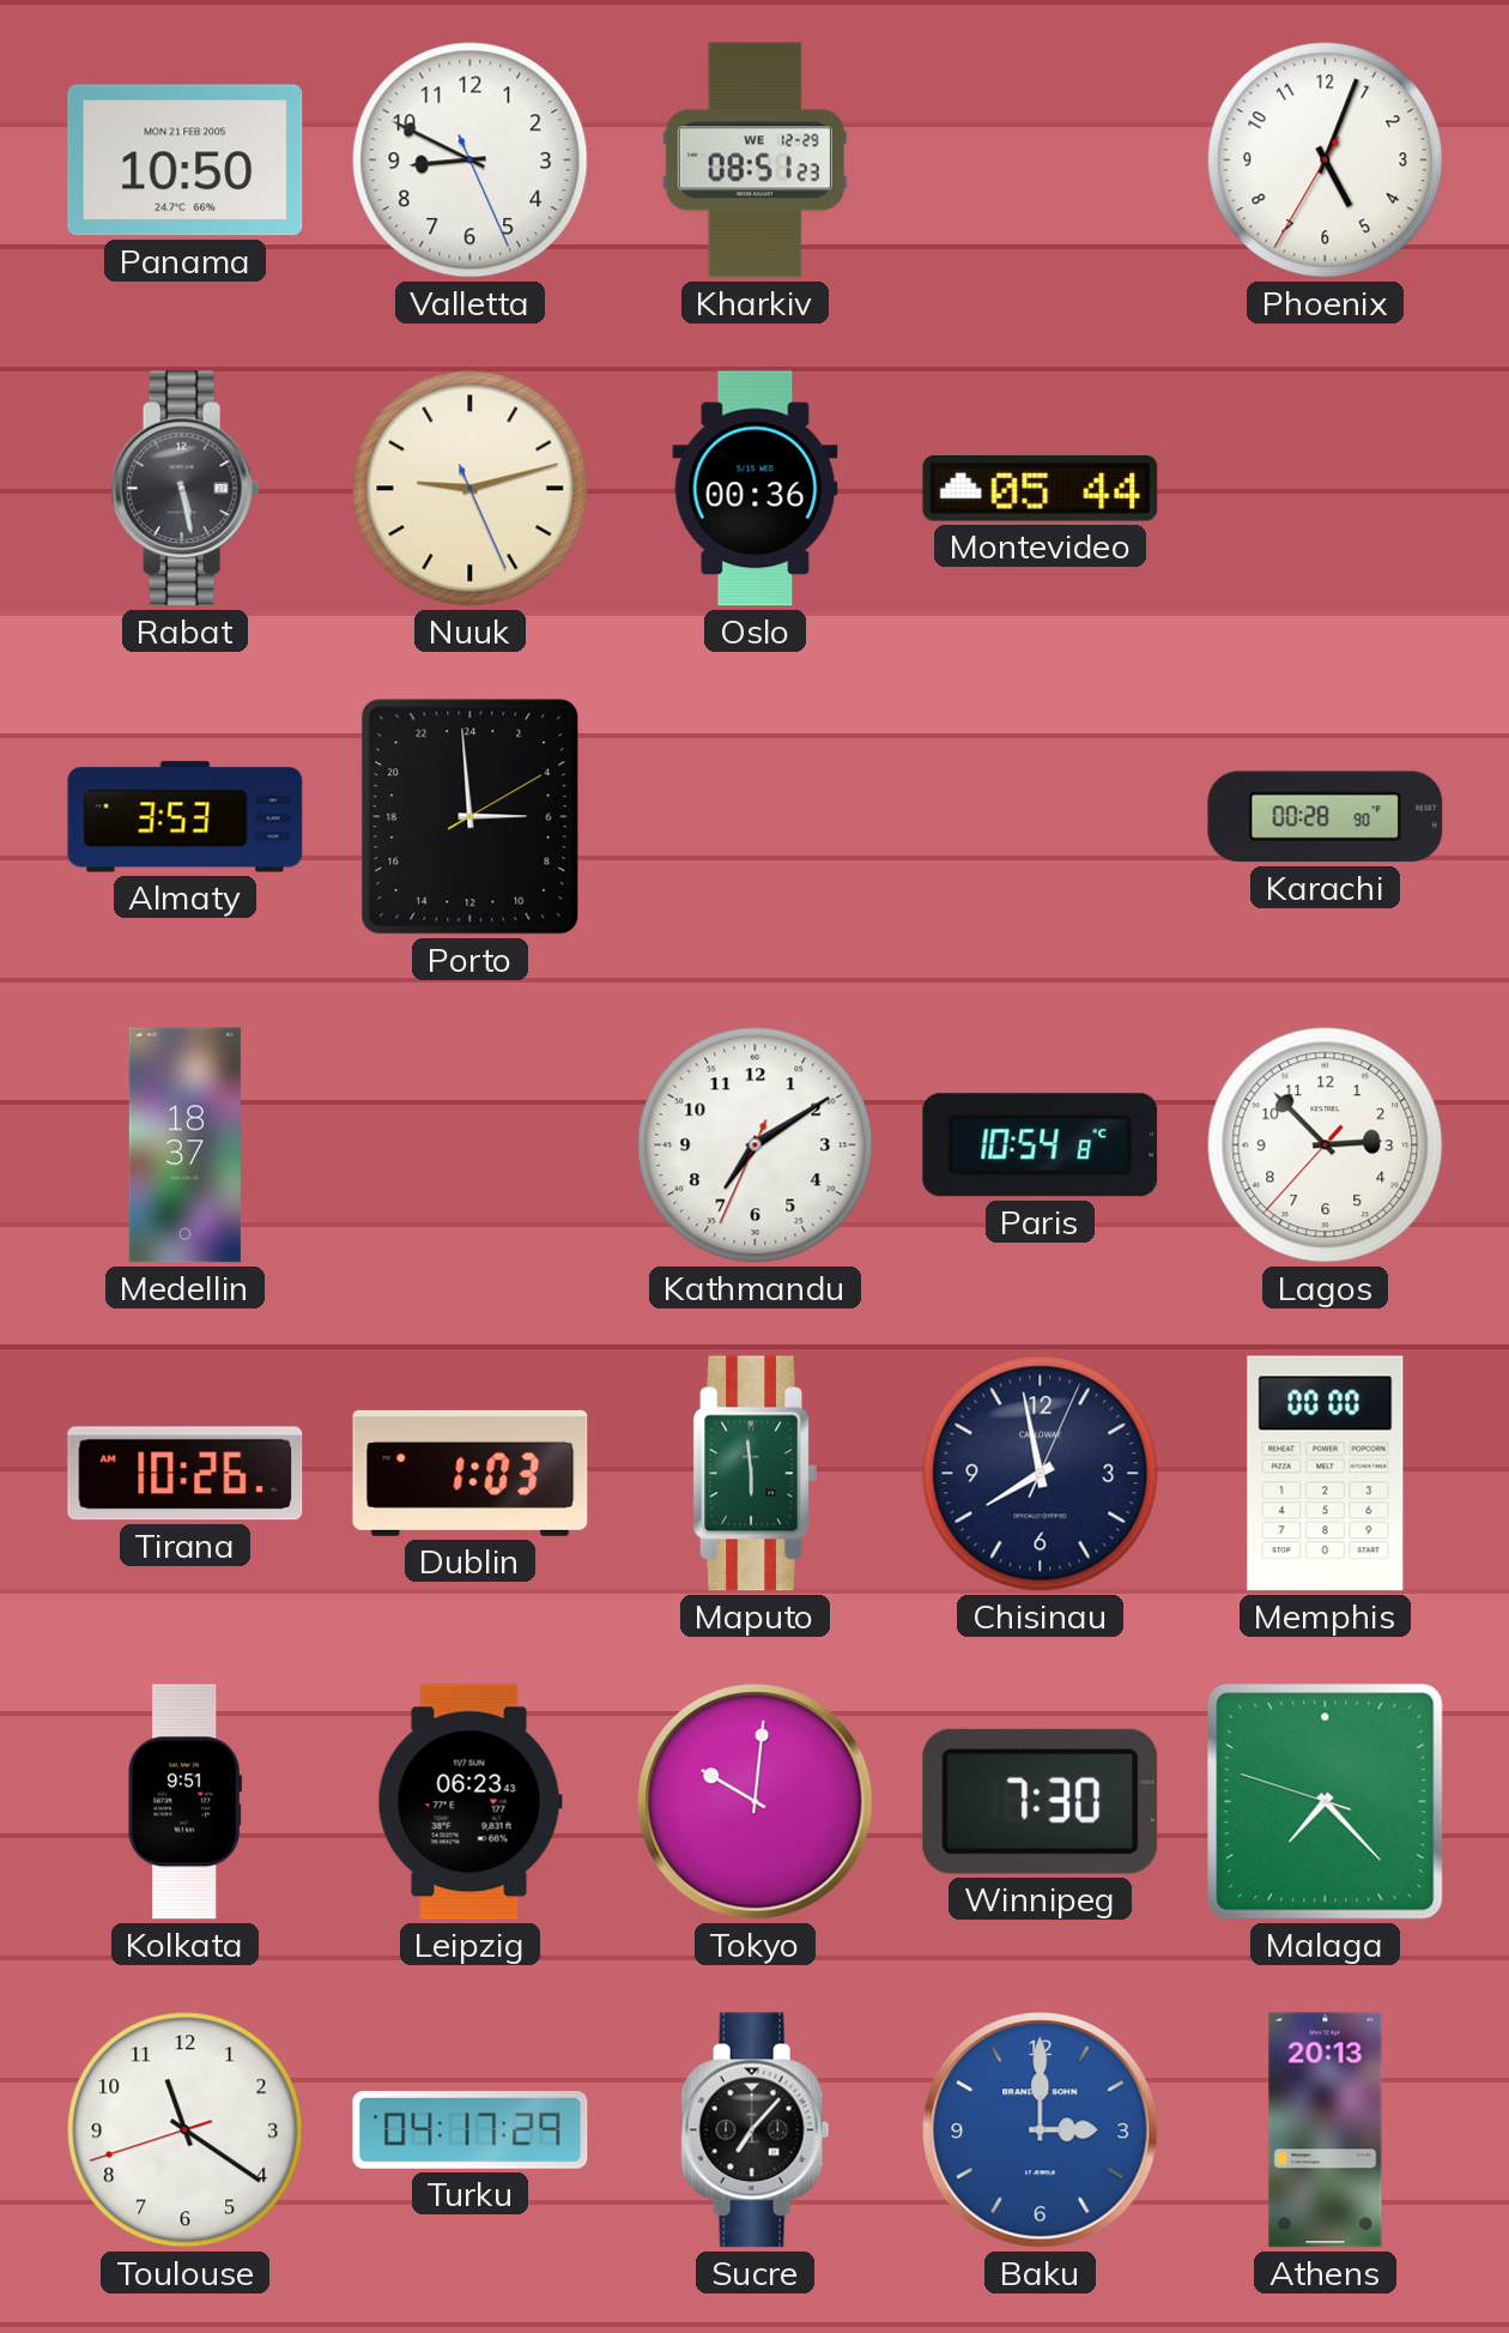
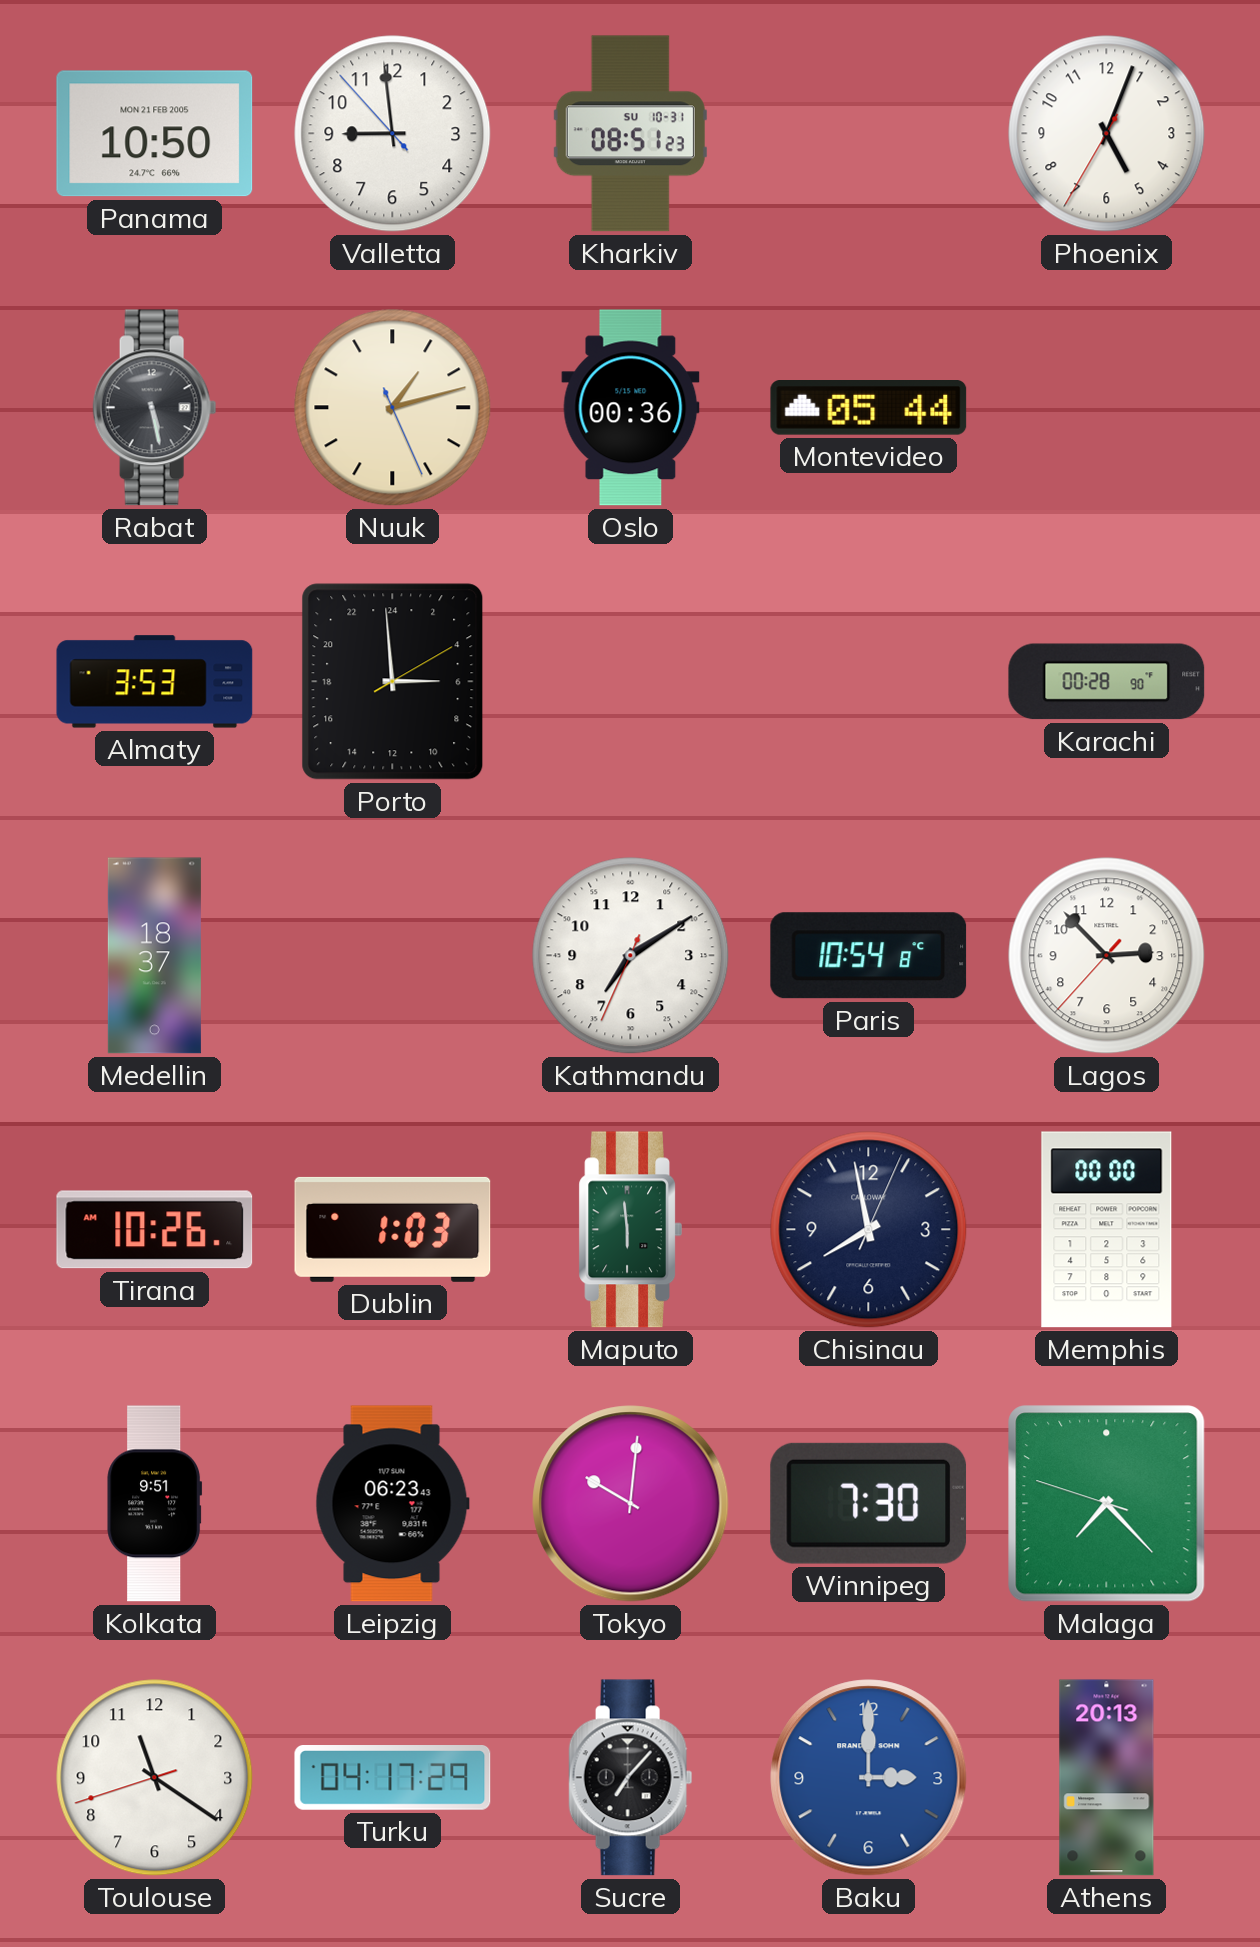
Valletta: 8:49 -> 8:58 (393, 134)
Kharkiv date: WE 12-29 -> SU 10-31 (630, 134)
Nuuk: 9:12 -> 1:12 (393, 408)
